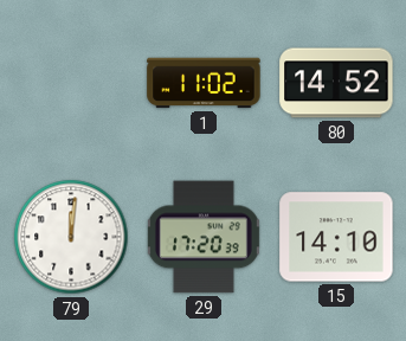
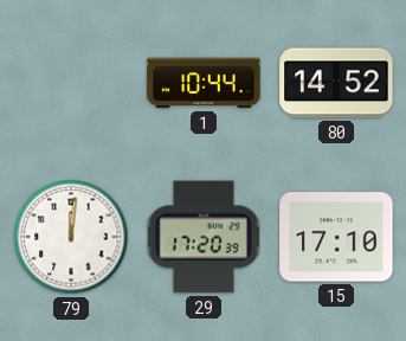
1: 11:02 -> 10:44 (204, 83)
15: 14:10 -> 17:10 (336, 237)
